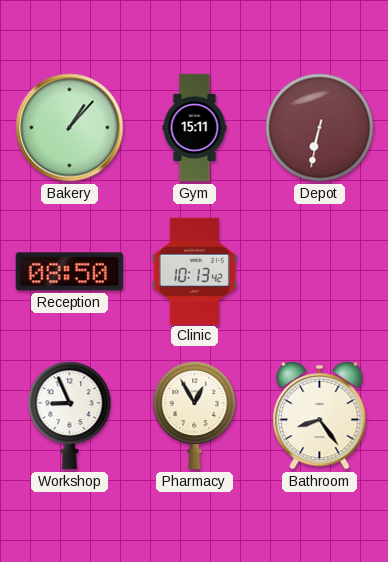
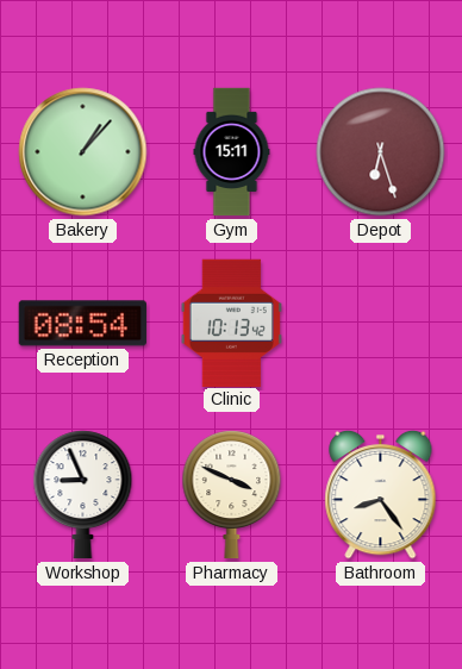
Depot: 6:32 -> 6:27 (381, 152)
Reception: 08:50 -> 08:54 (82, 324)
Pharmacy: 12:55 -> 3:49 (232, 495)
